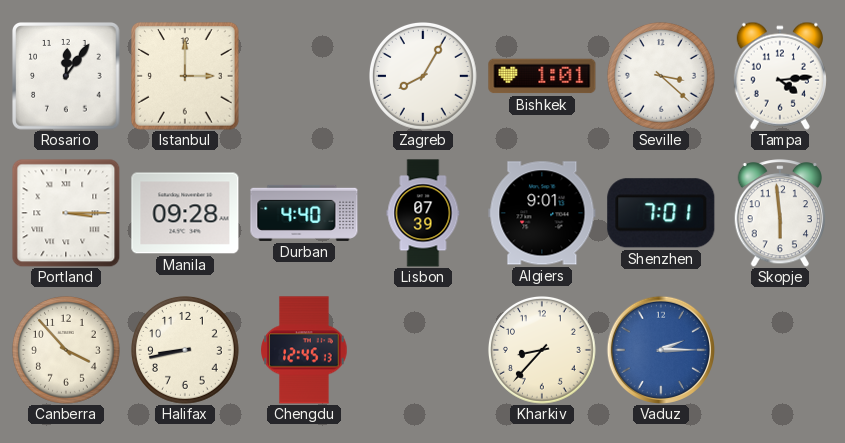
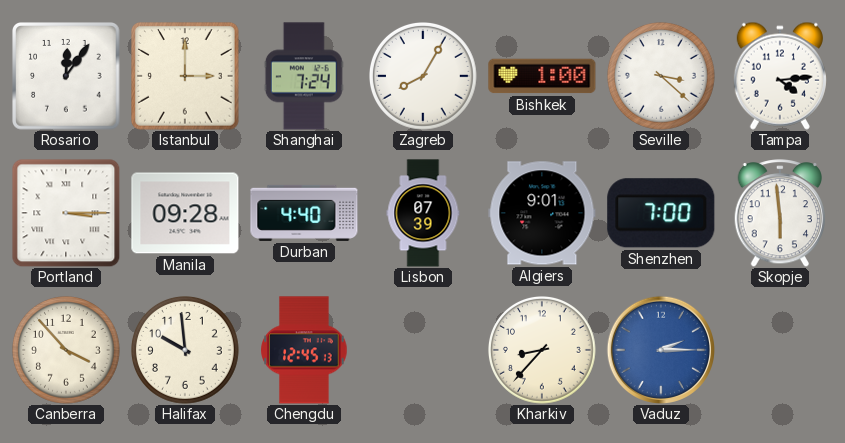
Shanghai: none -> 7:24 (304, 76)
Bishkek: 1:01 -> 1:00 (542, 76)
Shenzhen: 7:01 -> 7:00 (661, 213)
Halifax: 8:43 -> 9:59 (186, 351)
